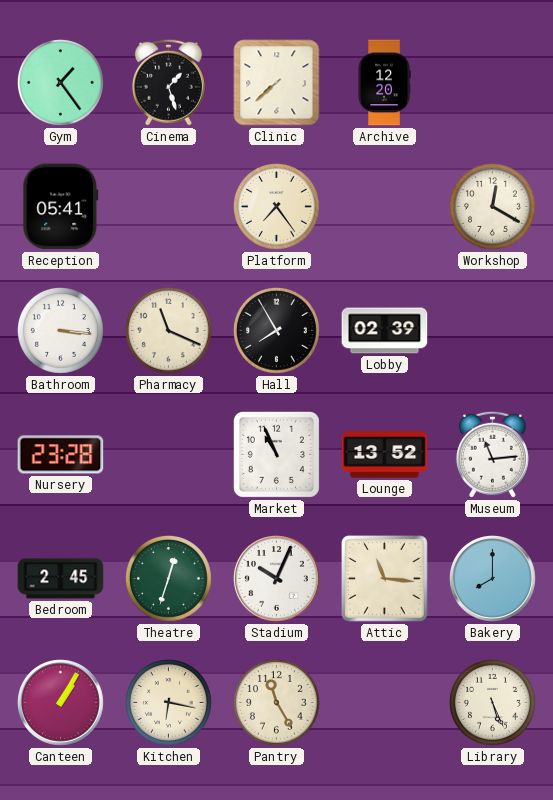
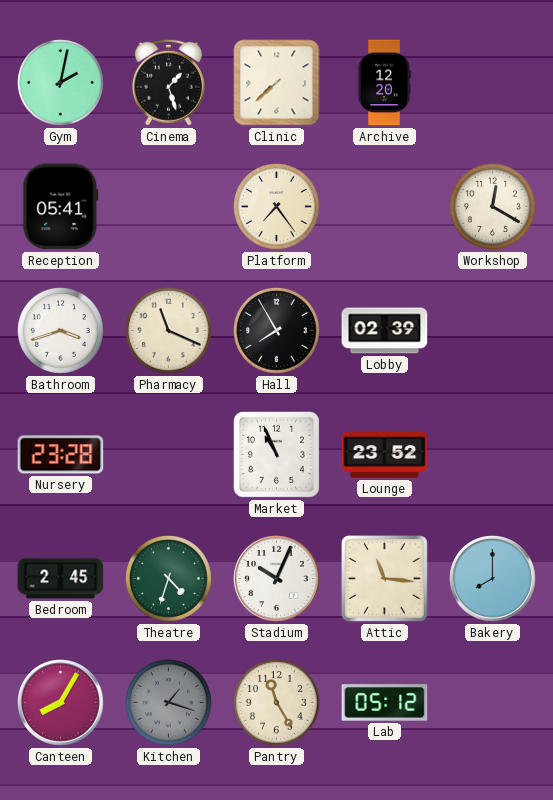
Gym: 1:24 -> 2:02 (60, 82)
Bathroom: 3:16 -> 3:42 (60, 330)
Lounge: 13:52 -> 23:52 (385, 455)
Museum: 11:14 -> none (492, 454)
Theatre: 12:33 -> 4:33 (168, 578)
Canteen: 1:05 -> 8:05 (61, 703)
Kitchen: 6:17 -> 1:18 (168, 702)
Kitchen dial: cream -> grey (168, 702)
Lab: none -> 05:12 (385, 703)
Library: 5:26 -> none (492, 702)
